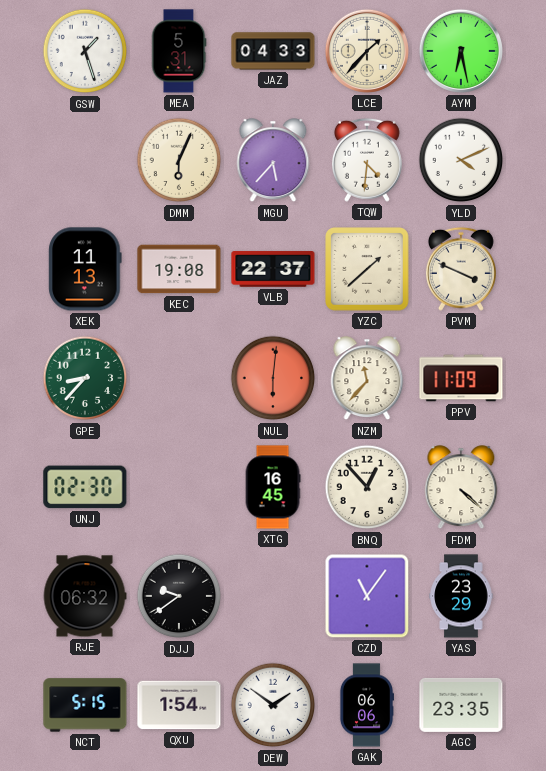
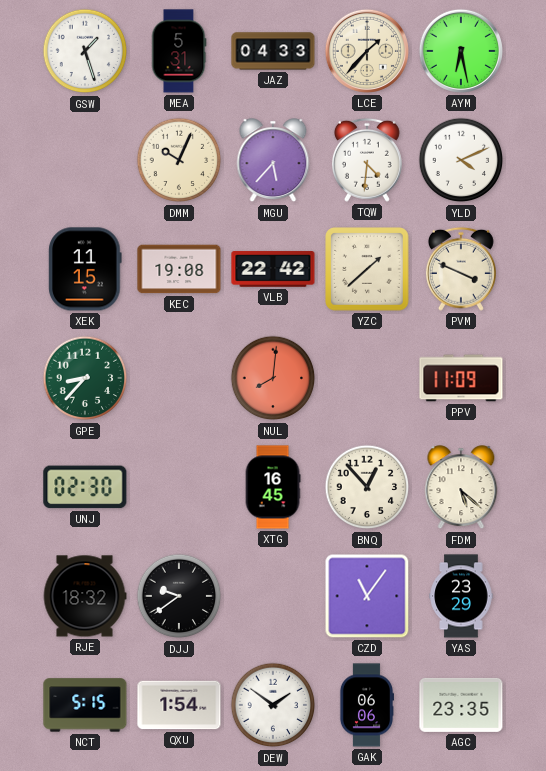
DMM: 6:04 -> 10:04 (179, 160)
XEK: 11:13 -> 11:15 (85, 269)
VLB: 22:37 -> 22:42 (273, 269)
NUL: 6:01 -> 8:01 (273, 378)
NZM: 11:37 -> none (367, 379)
FDM: 4:22 -> 5:22 (461, 488)
RJE: 06:32 -> 18:32 (85, 596)
